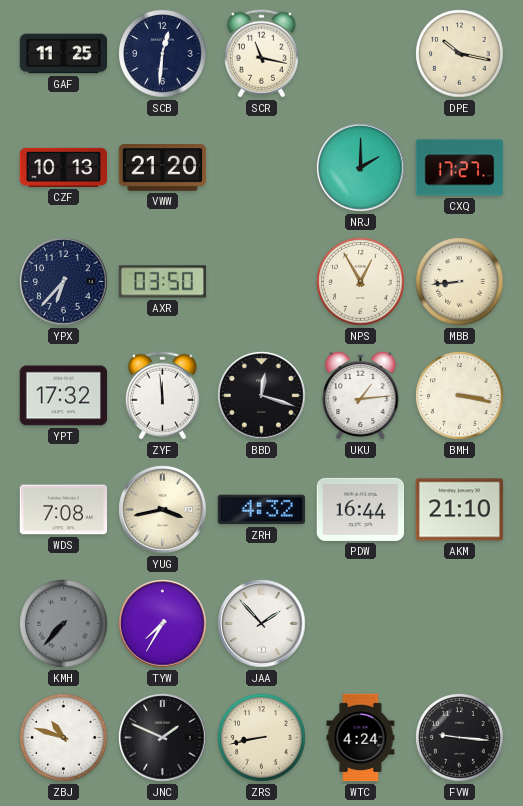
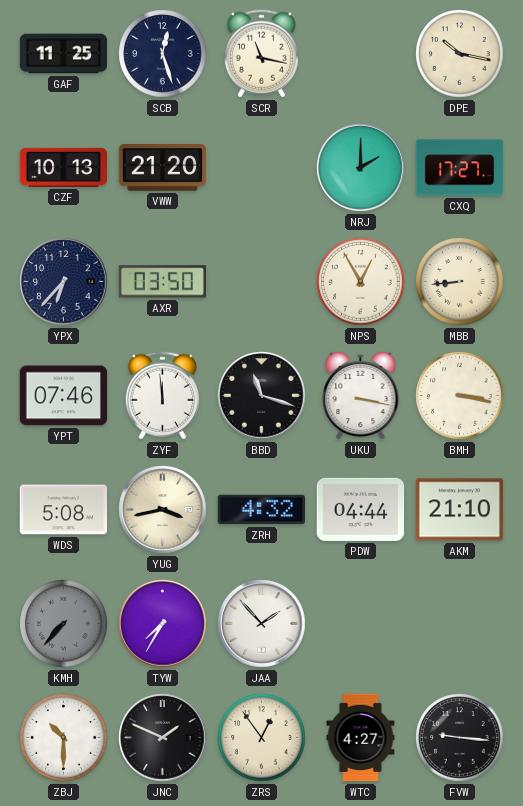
SCB: 12:31 -> 12:27 (163, 54)
YPT: 17:32 -> 07:46 (64, 396)
BBD: 12:18 -> 11:18 (262, 396)
UKU: 1:14 -> 3:17 (361, 395)
WDS: 7:08 -> 5:08 (64, 510)
PDW: 16:44 -> 04:44 (361, 509)
ZBJ: 10:48 -> 10:30 (64, 738)
ZRS: 8:43 -> 12:54 (262, 738)
WTC: 4:24 -> 4:27 (361, 738)
